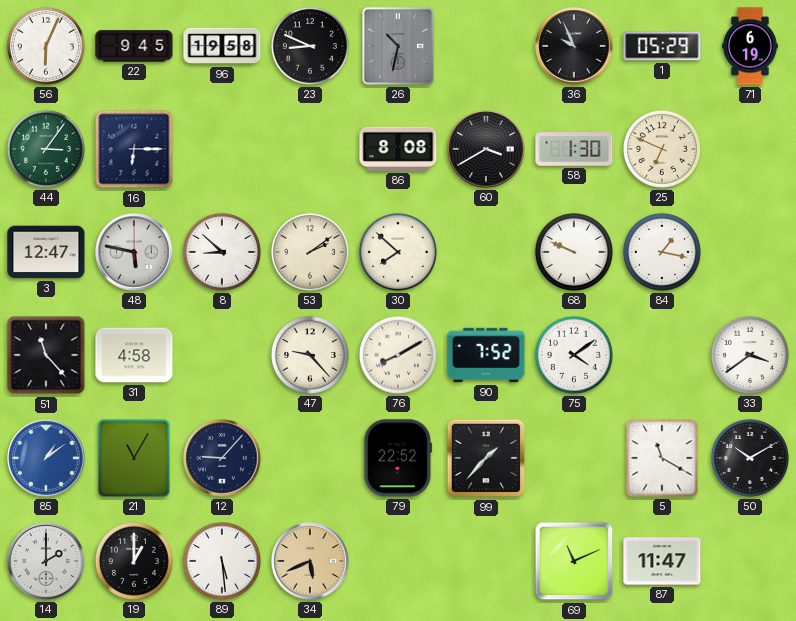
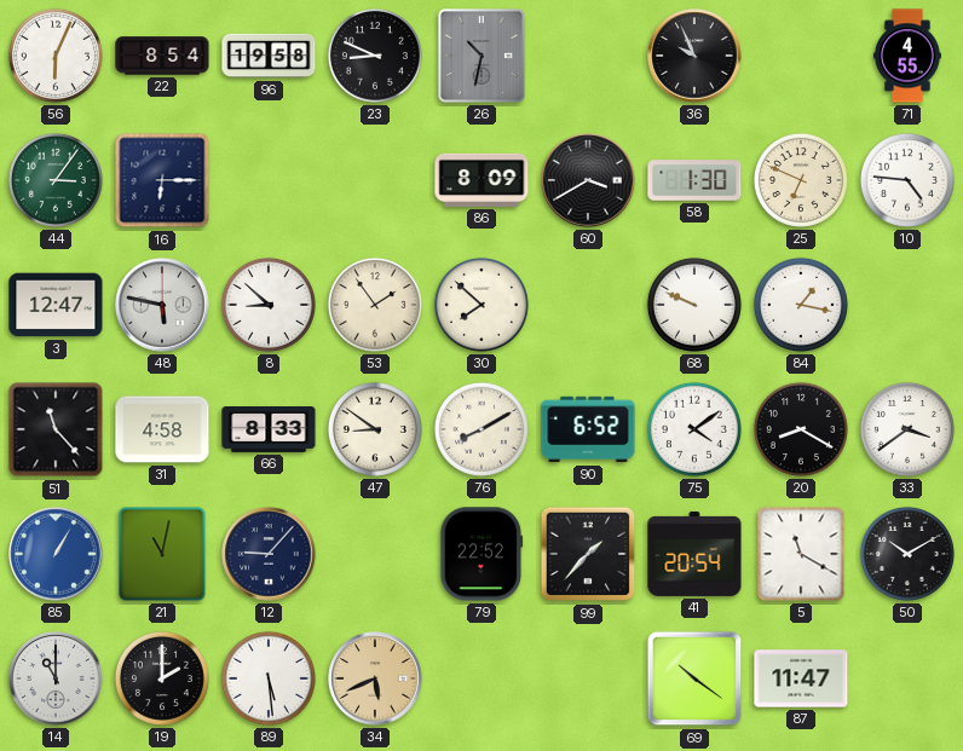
22: 9:45 -> 8:54 (162, 56)
1: 05:29 -> none (662, 46)
71: 6:19 -> 4:55 (907, 56)
86: 8:08 -> 8:09 (481, 180)
10: none -> 4:46 (907, 180)
53: 2:09 -> 1:54 (375, 305)
66: none -> 8:33 (269, 431)
47: 9:23 -> 8:51 (375, 429)
90: 7:52 -> 6:52 (588, 429)
20: none -> 8:20 (801, 429)
85: 1:09 -> 1:05 (56, 554)
21: 11:05 -> 11:02 (162, 554)
41: none -> 20:54 (694, 554)
14: 2:00 -> 11:00 (56, 678)
19: 1:00 -> 2:00 (162, 678)
69: 11:11 -> 10:21 (694, 678)
